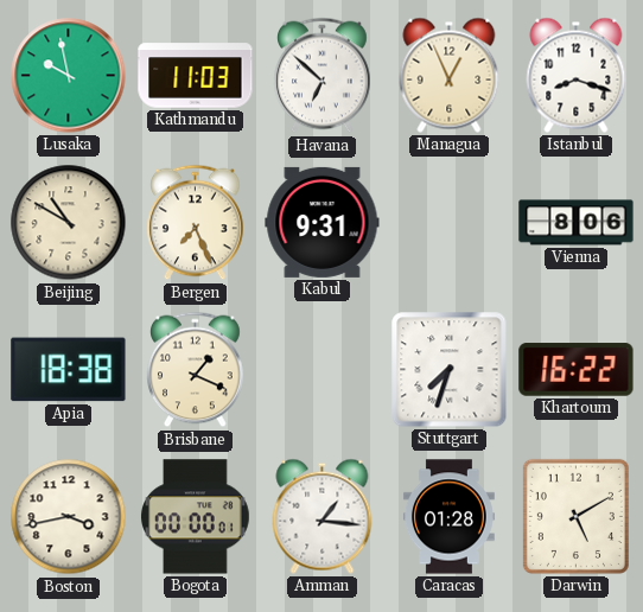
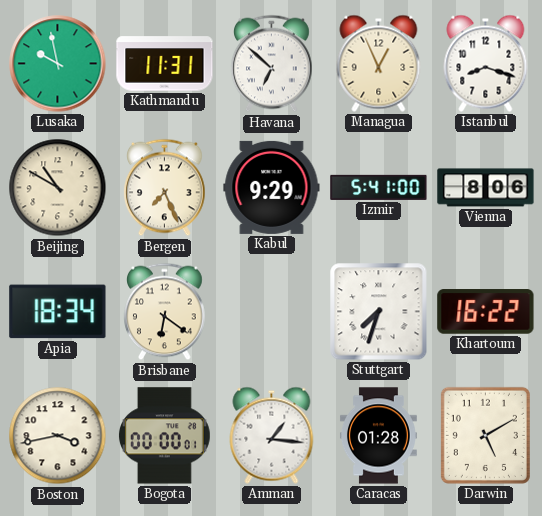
Kathmandu: 11:03 -> 11:31 (165, 64)
Kabul: 9:31 -> 9:29 (272, 187)
Izmir: none -> 5:41 (379, 187)
Apia: 18:38 -> 18:34 (58, 312)
Brisbane: 1:19 -> 6:21 (165, 312)
